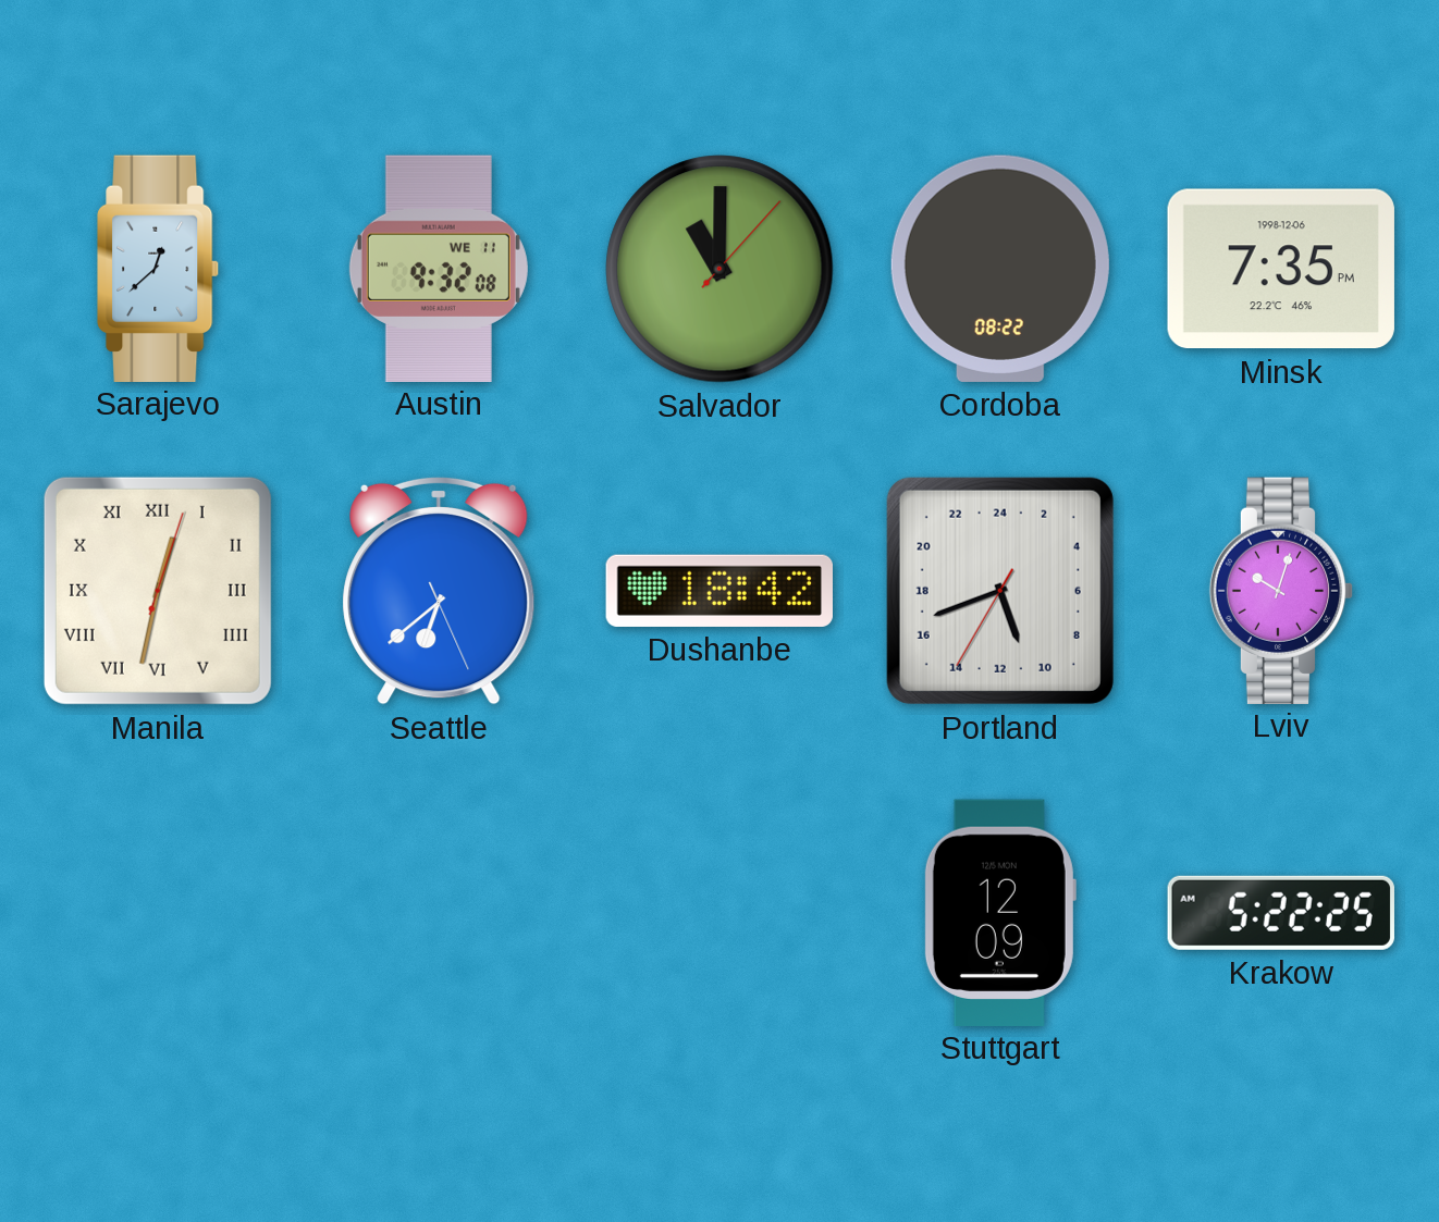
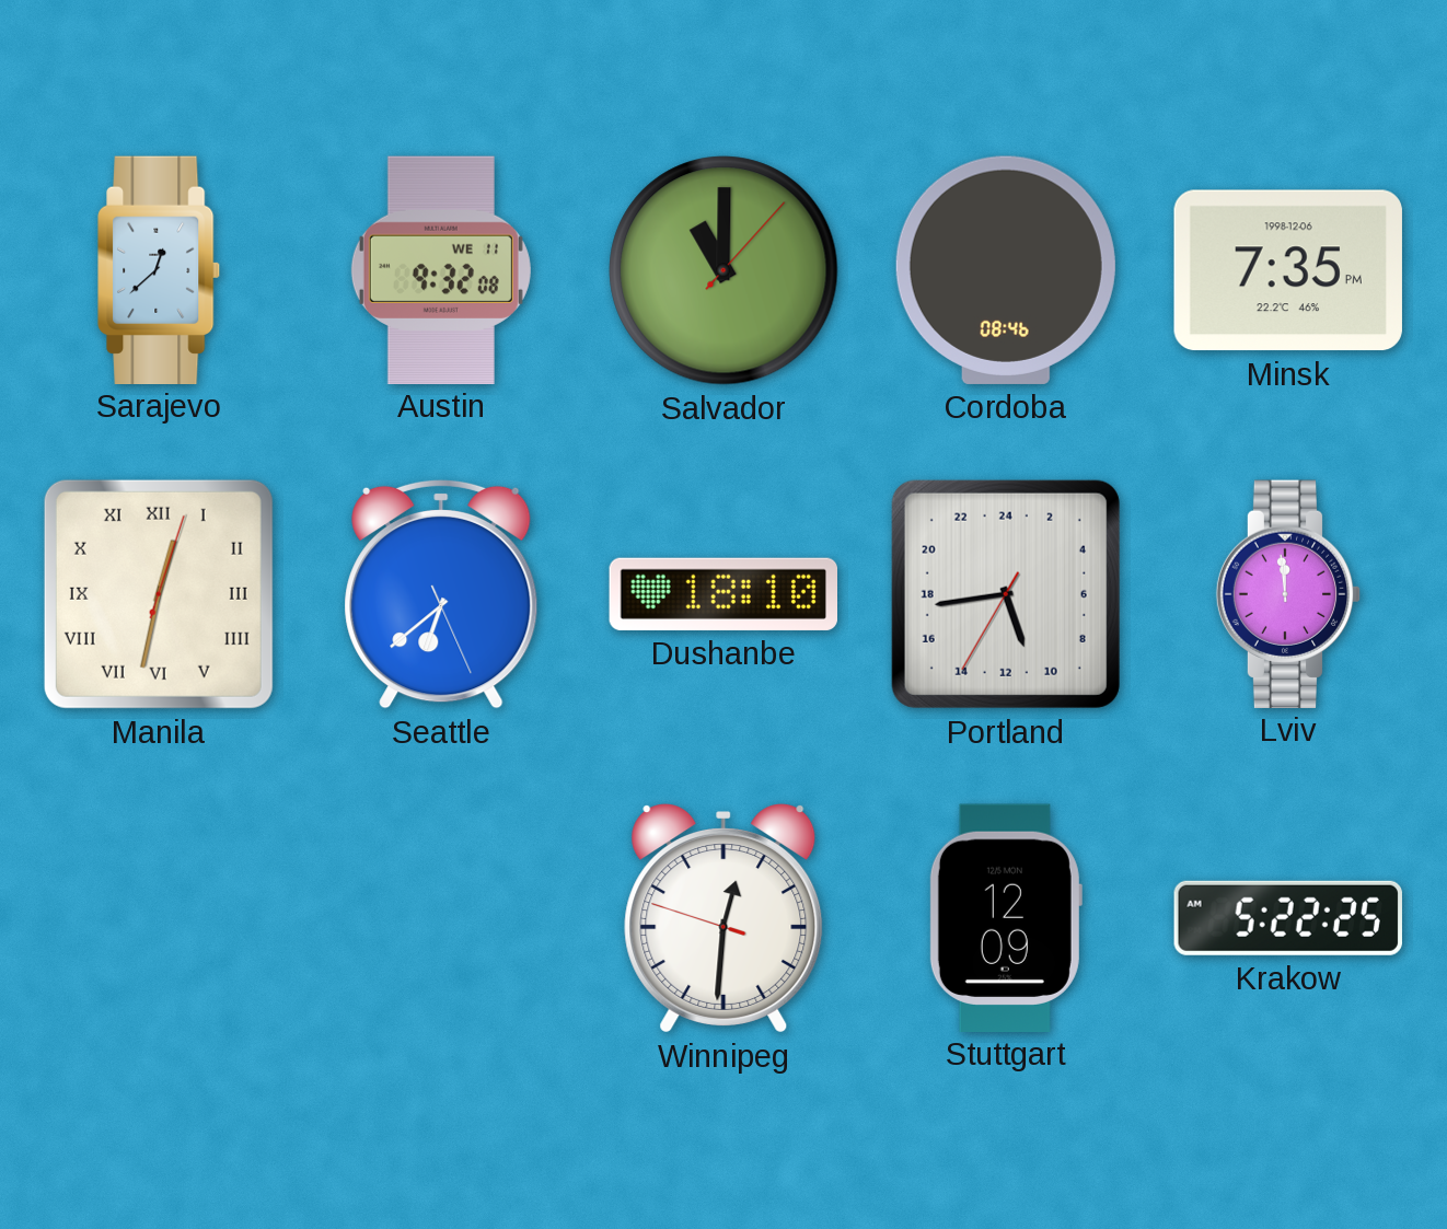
Cordoba: 08:22 -> 08:46 (1006, 270)
Dushanbe: 18:42 -> 18:10 (722, 594)
Portland: 10:41 -> 10:43 (1006, 594)
Lviv: 10:03 -> 11:59 (1288, 593)
Winnipeg: none -> 12:30 (723, 919)
